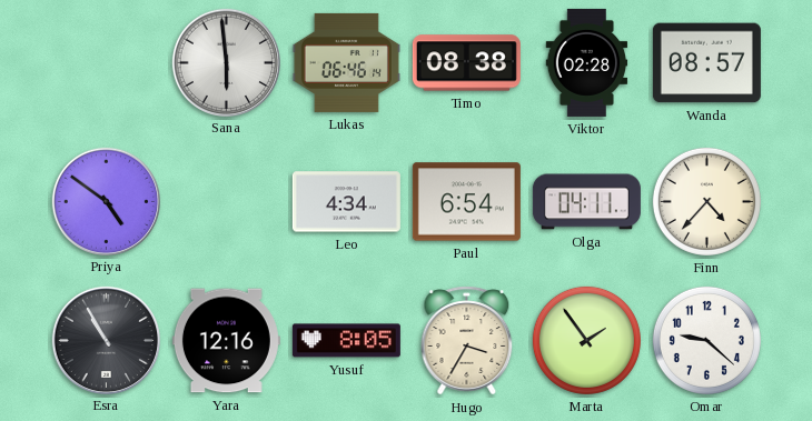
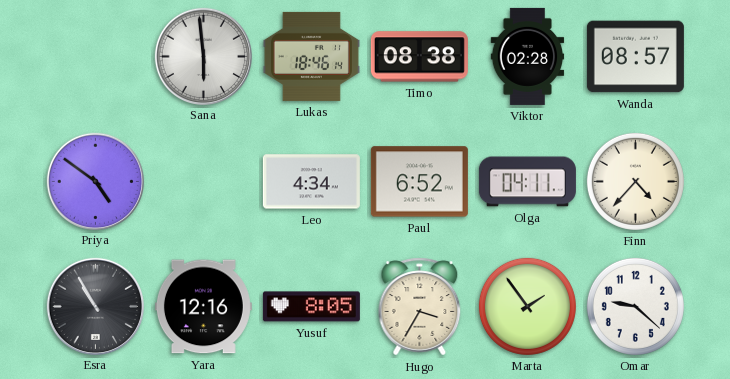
Lukas: 06:46 -> 18:46 (311, 56)
Paul: 6:54 -> 6:52 (419, 182)
